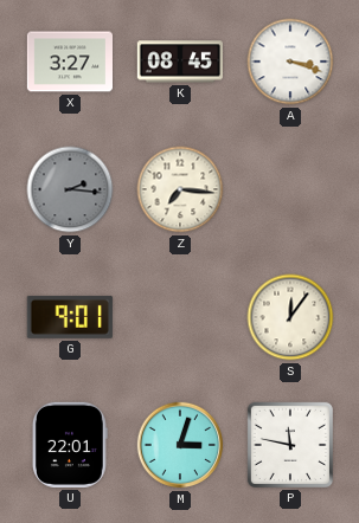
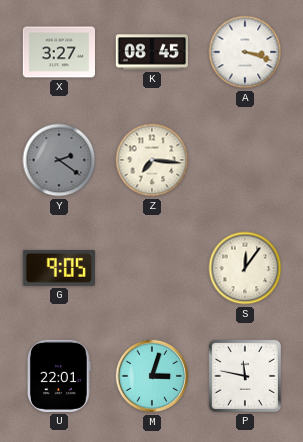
Y: 2:16 -> 2:21 (59, 160)
G: 9:01 -> 9:05 (59, 268)
